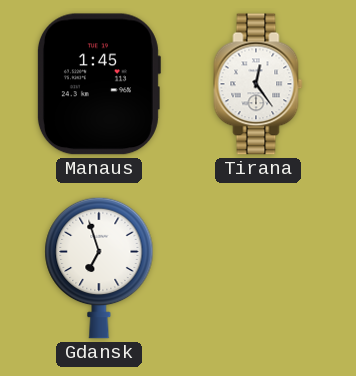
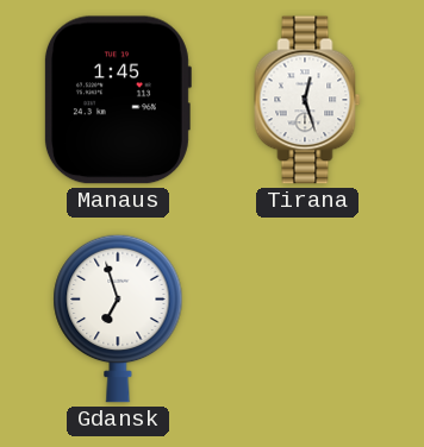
Tirana: 12:24 -> 12:27 (307, 100)
